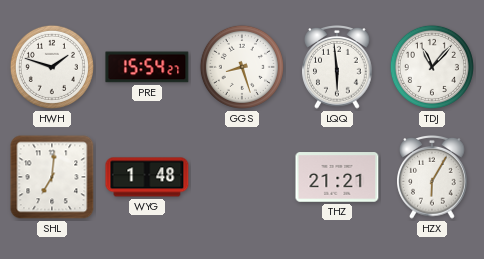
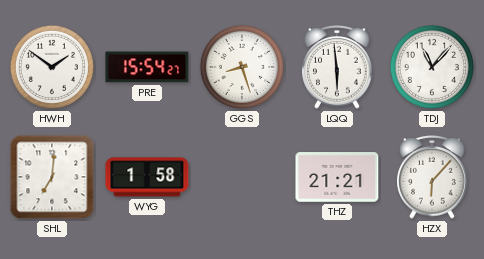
HWH: 1:48 -> 1:51 (52, 67)
WYG: 1:48 -> 1:58 (147, 177)
HZX: 6:05 -> 6:07 (432, 178)
